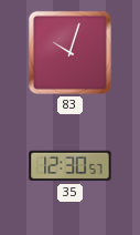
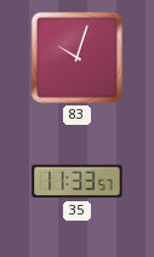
35: 12:30 -> 11:33 (78, 182)
